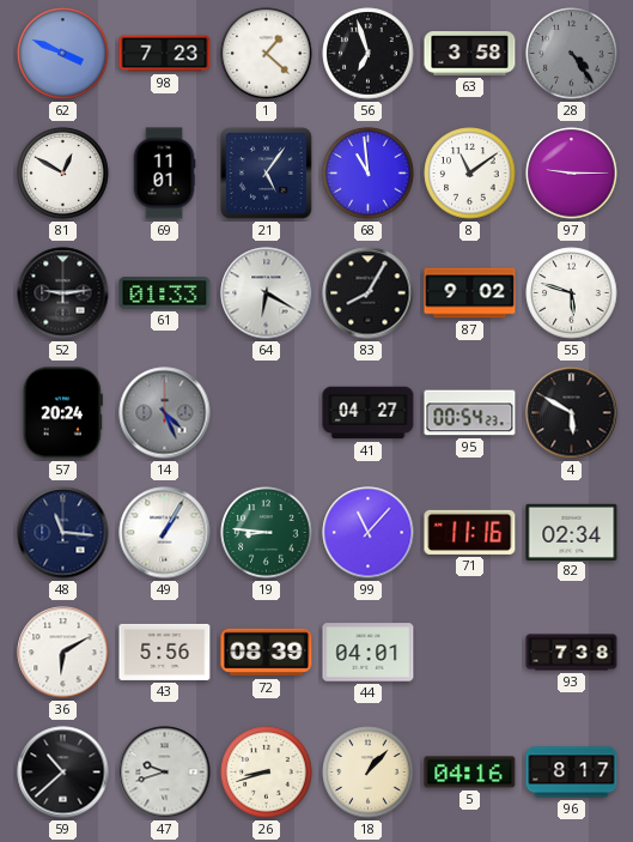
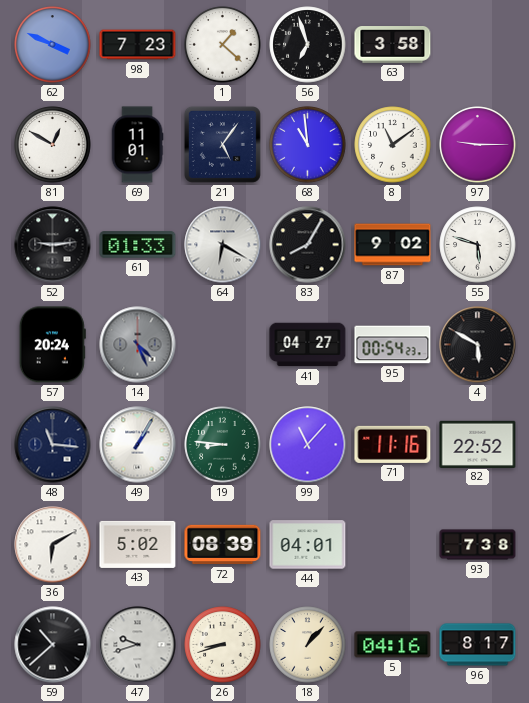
28: 4:24 -> none (572, 54)
82: 02:34 -> 22:52 (478, 444)
43: 5:56 -> 5:02 (138, 544)
